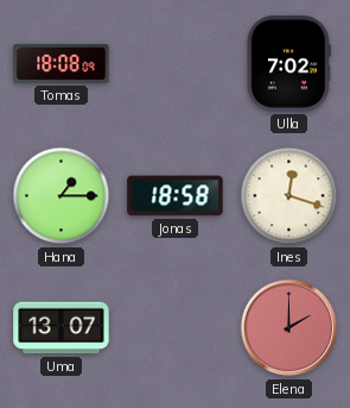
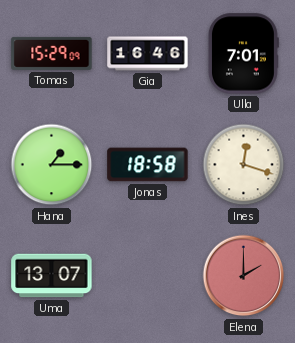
Tomas: 18:08 -> 15:29 (52, 53)
Gia: none -> 16:46 (148, 54)
Ulla: 7:02 -> 7:01 (243, 54)
